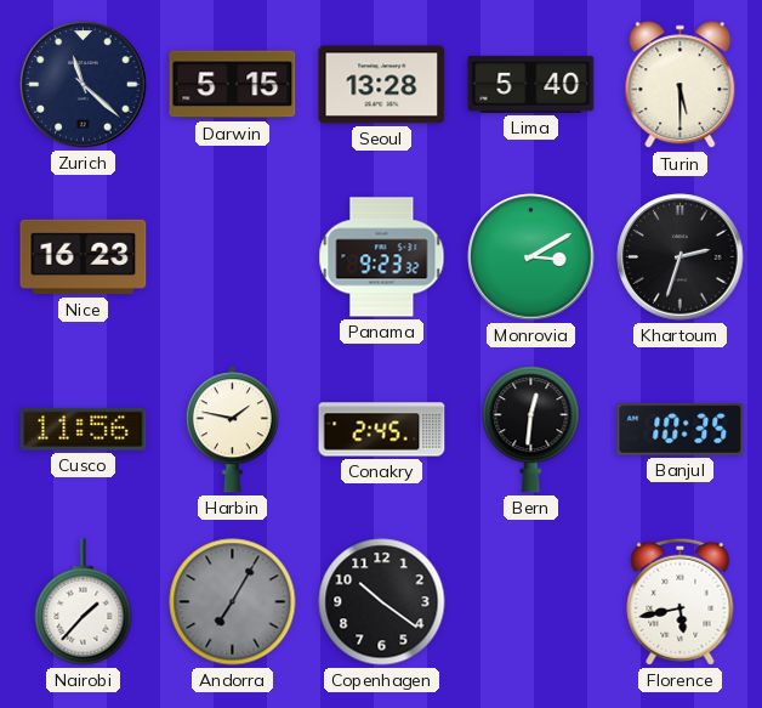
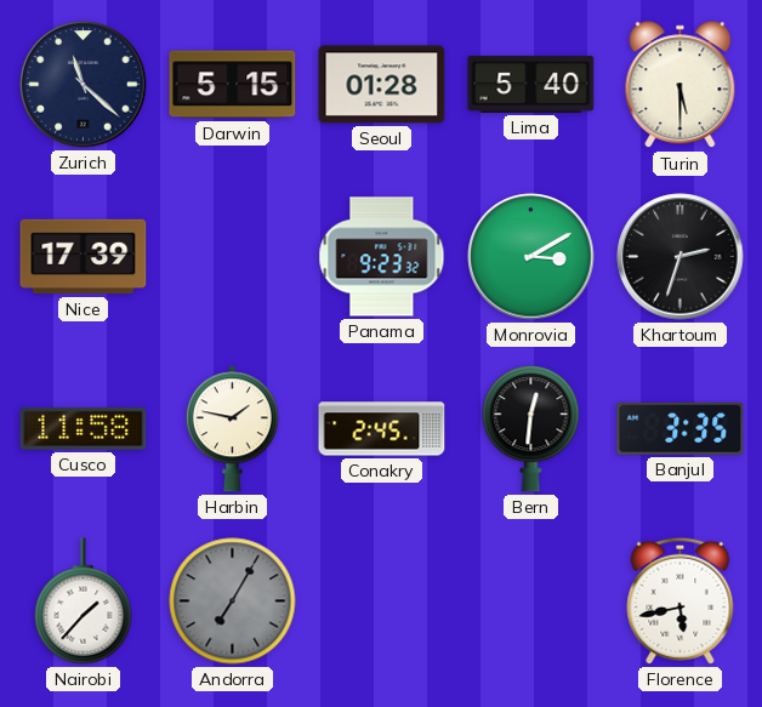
Seoul: 13:28 -> 01:28 (382, 85)
Nice: 16:23 -> 17:39 (84, 257)
Cusco: 11:56 -> 11:58 (84, 428)
Banjul: 10:35 -> 3:35 (681, 429)
Copenhagen: 10:21 -> none (382, 602)
